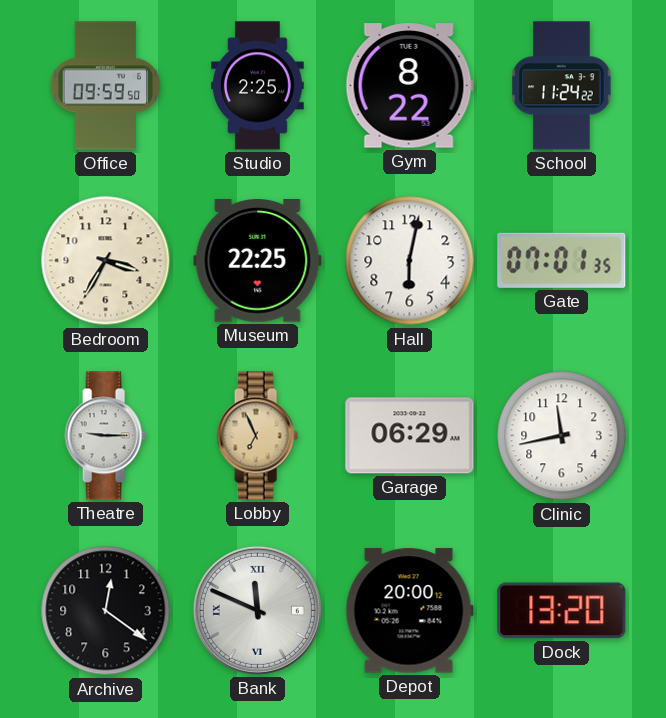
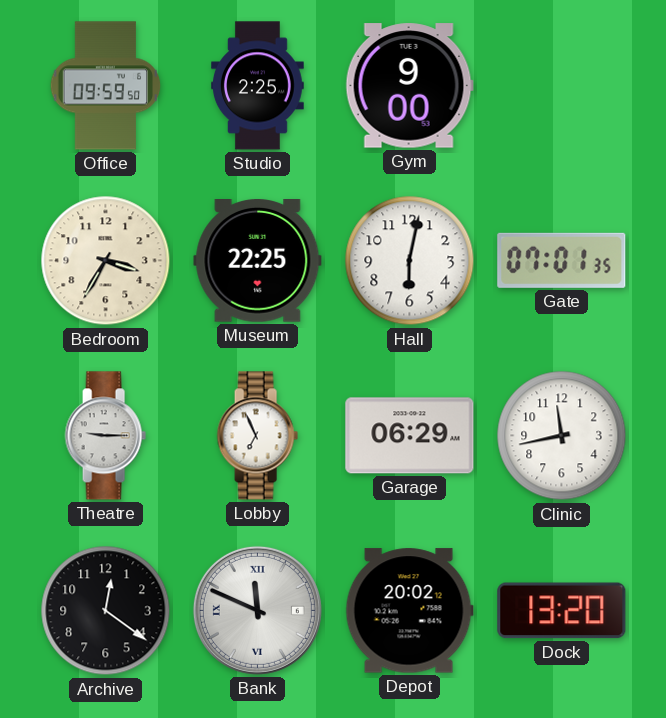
Gym: 8:22 -> 9:00 (409, 86)
School: 11:24 -> none (562, 86)
Lobby dial: champagne -> white (257, 436)
Depot: 20:00 -> 20:02 (409, 611)
